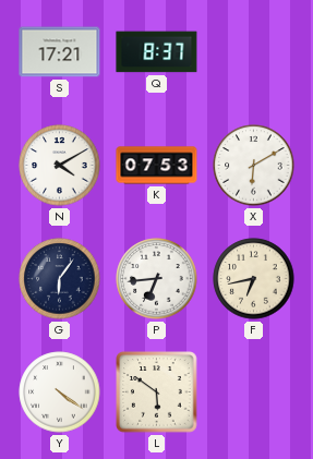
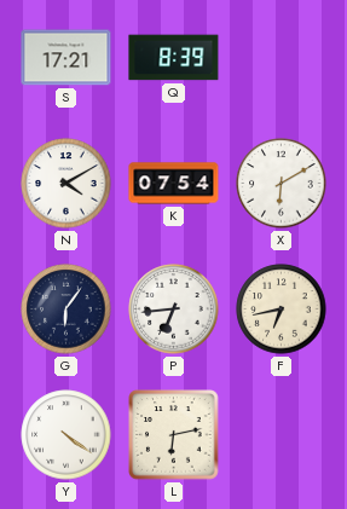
Q: 8:37 -> 8:39 (174, 58)
K: 07:53 -> 07:54 (174, 184)
L: 5:51 -> 6:13 (174, 435)
